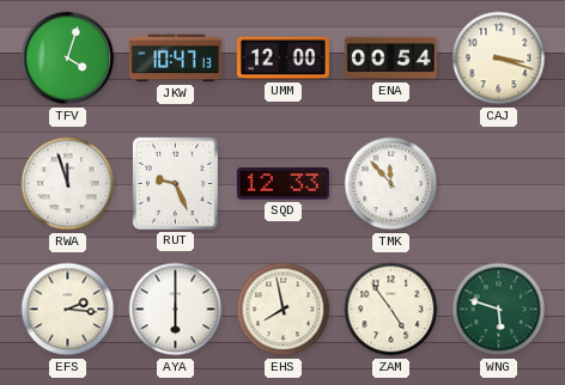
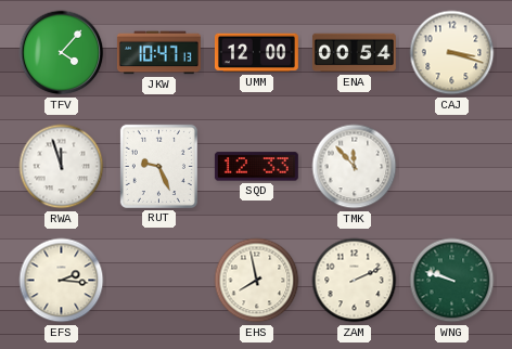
TFV: 4:03 -> 4:07 (62, 53)
AYA: 6:00 -> none (176, 310)
ZAM: 4:54 -> 2:11 (355, 281)
WNG: 5:48 -> 9:48 (452, 281)
